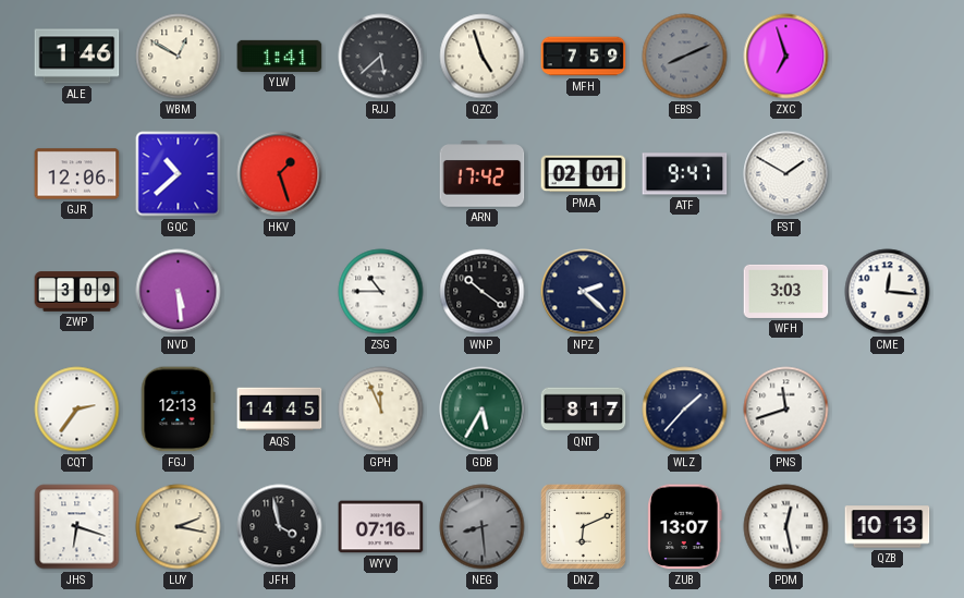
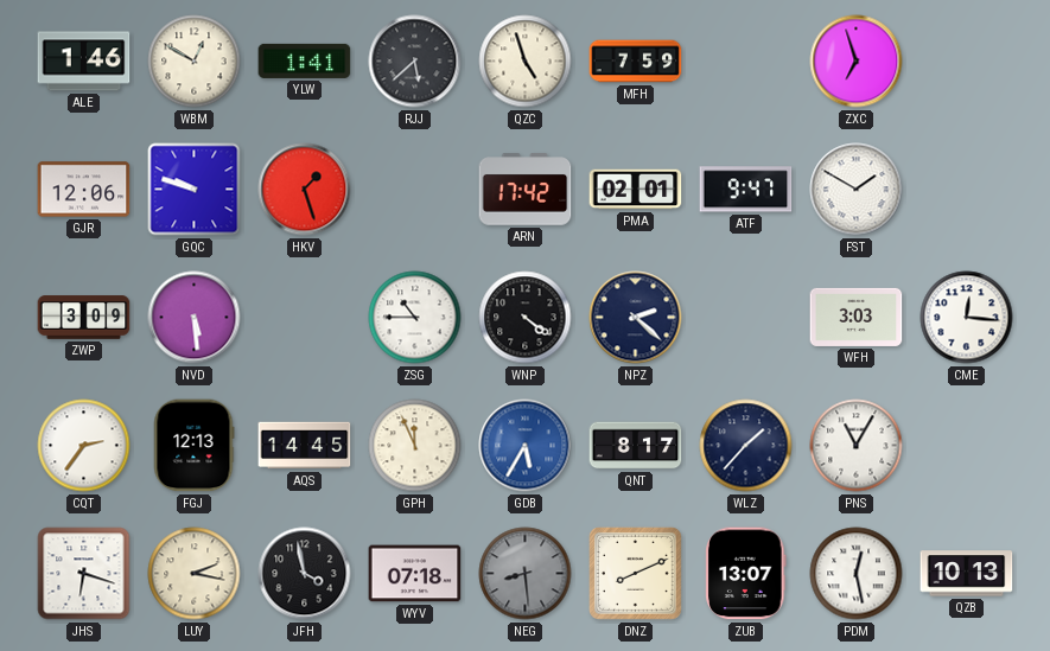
EBS: 8:11 -> none (685, 57)
GQC: 10:38 -> 9:48 (195, 190)
WNP: 10:21 -> 4:21 (526, 318)
GDB dial: green -> blue (526, 446)
PNS: 11:42 -> 11:05 (857, 446)
WYV: 07:16 -> 07:18 (415, 574)
DNZ: 6:11 -> 8:11 (636, 573)
